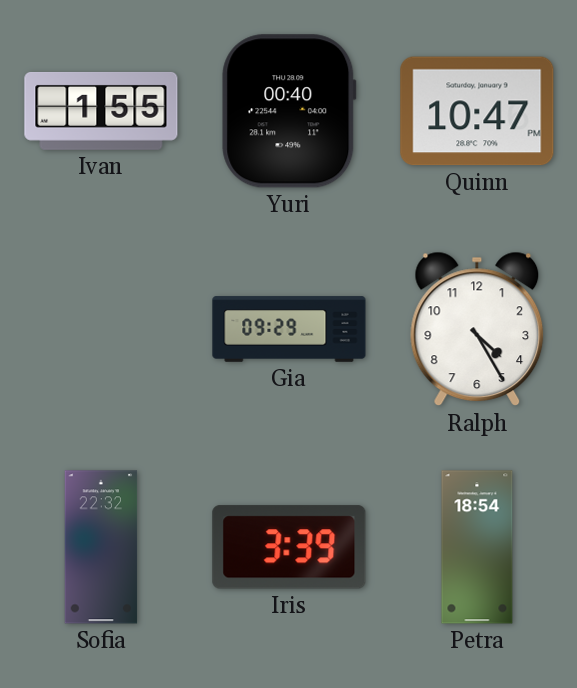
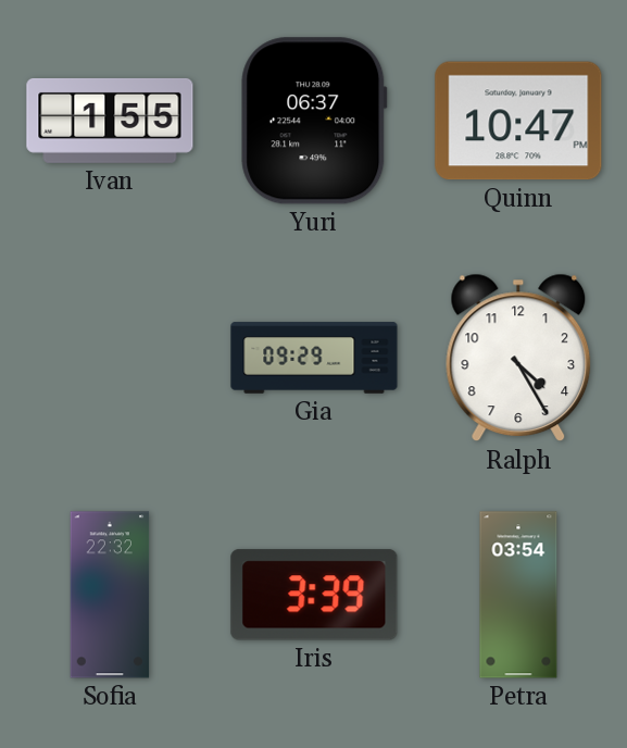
Yuri: 00:40 -> 06:37 (314, 121)
Petra: 18:54 -> 03:54 (518, 595)
